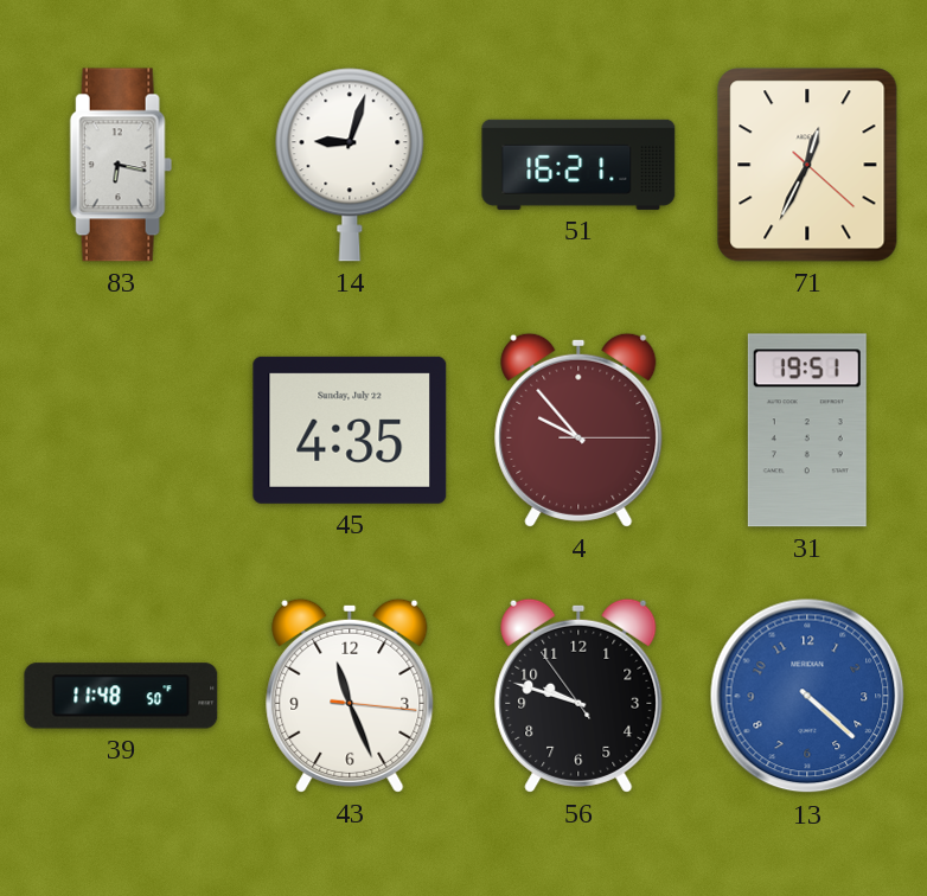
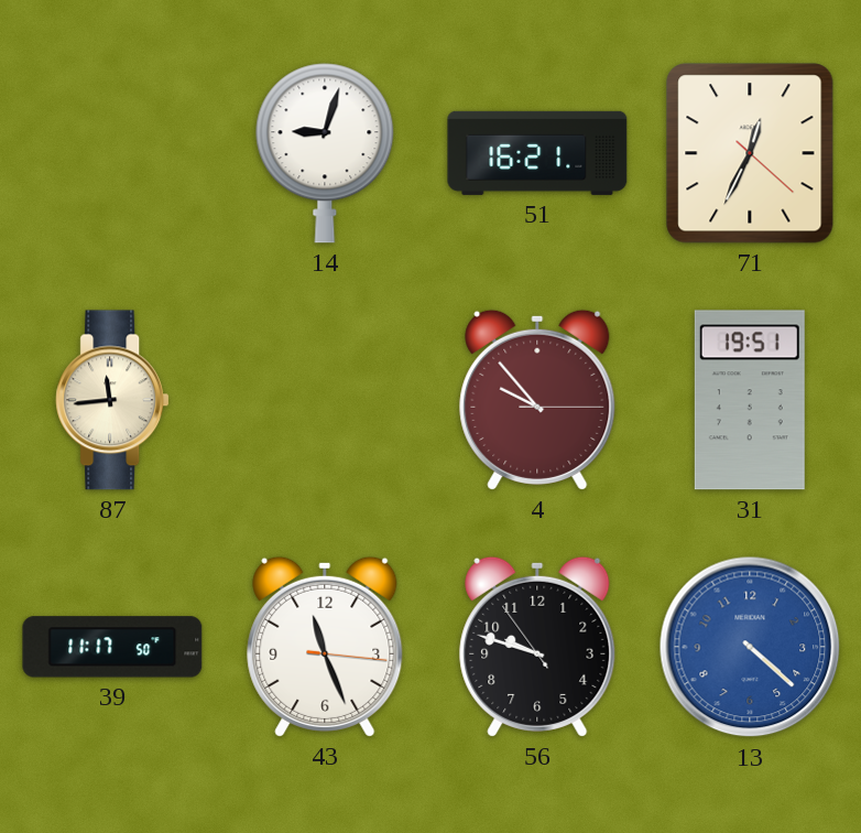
83: 6:17 -> none (121, 165)
87: none -> 11:44 (112, 400)
45: 4:35 -> none (350, 430)
39: 11:48 -> 11:17 (112, 647)
